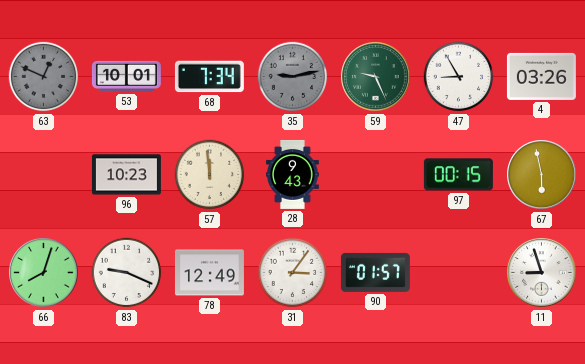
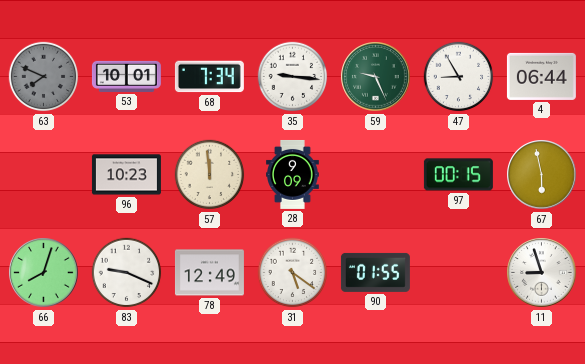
63: 12:49 -> 7:49 (44, 77)
35: 9:13 -> 9:16 (293, 77)
35 dial: grey -> white (293, 77)
4: 03:26 -> 06:44 (541, 76)
28: 9:43 -> 9:09 (293, 174)
31: 3:06 -> 5:21 (293, 273)
90: 01:57 -> 01:55 (375, 272)
